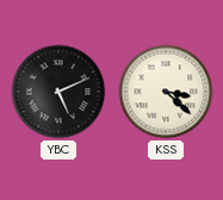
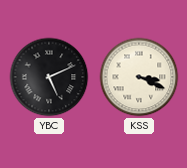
KSS: 3:22 -> 3:19 (139, 77)
